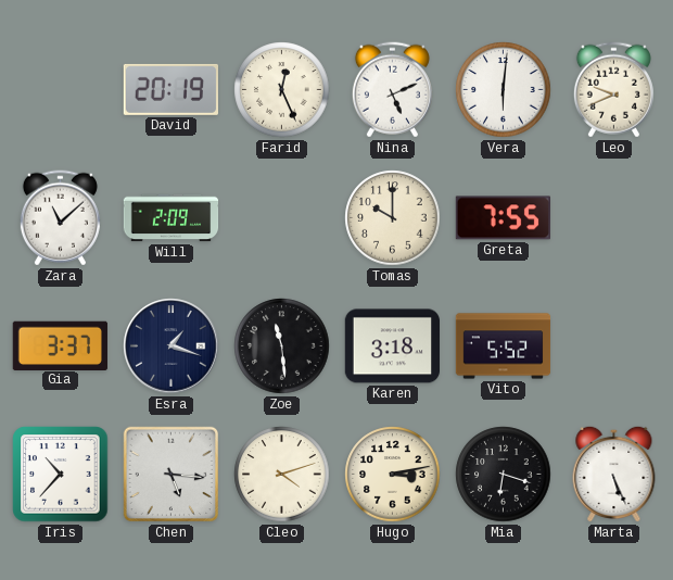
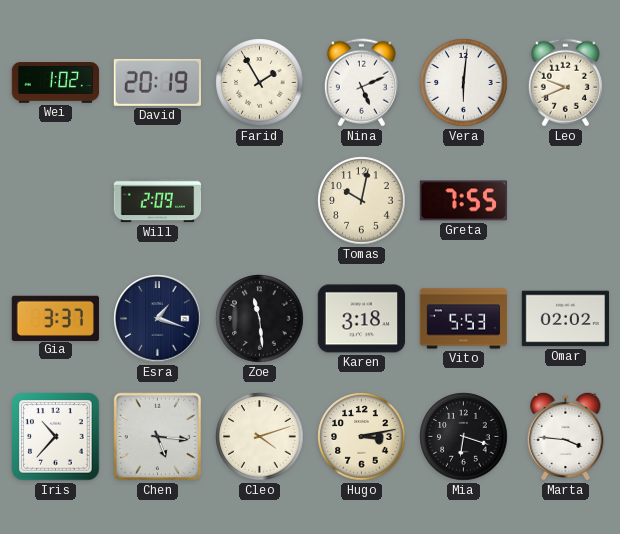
Wei: none -> 1:02 (56, 83)
Farid: 12:26 -> 1:55 (260, 83)
Zara: 11:08 -> none (60, 218)
Tomas: 10:00 -> 10:02 (362, 201)
Vito: 5:52 -> 5:53 (464, 319)
Omar: none -> 02:02 (565, 319)
Marta: 5:26 -> 3:46 (566, 436)
